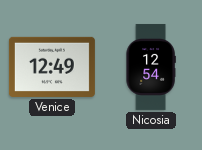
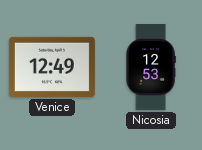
Nicosia: 12:54 -> 12:53 (151, 67)
